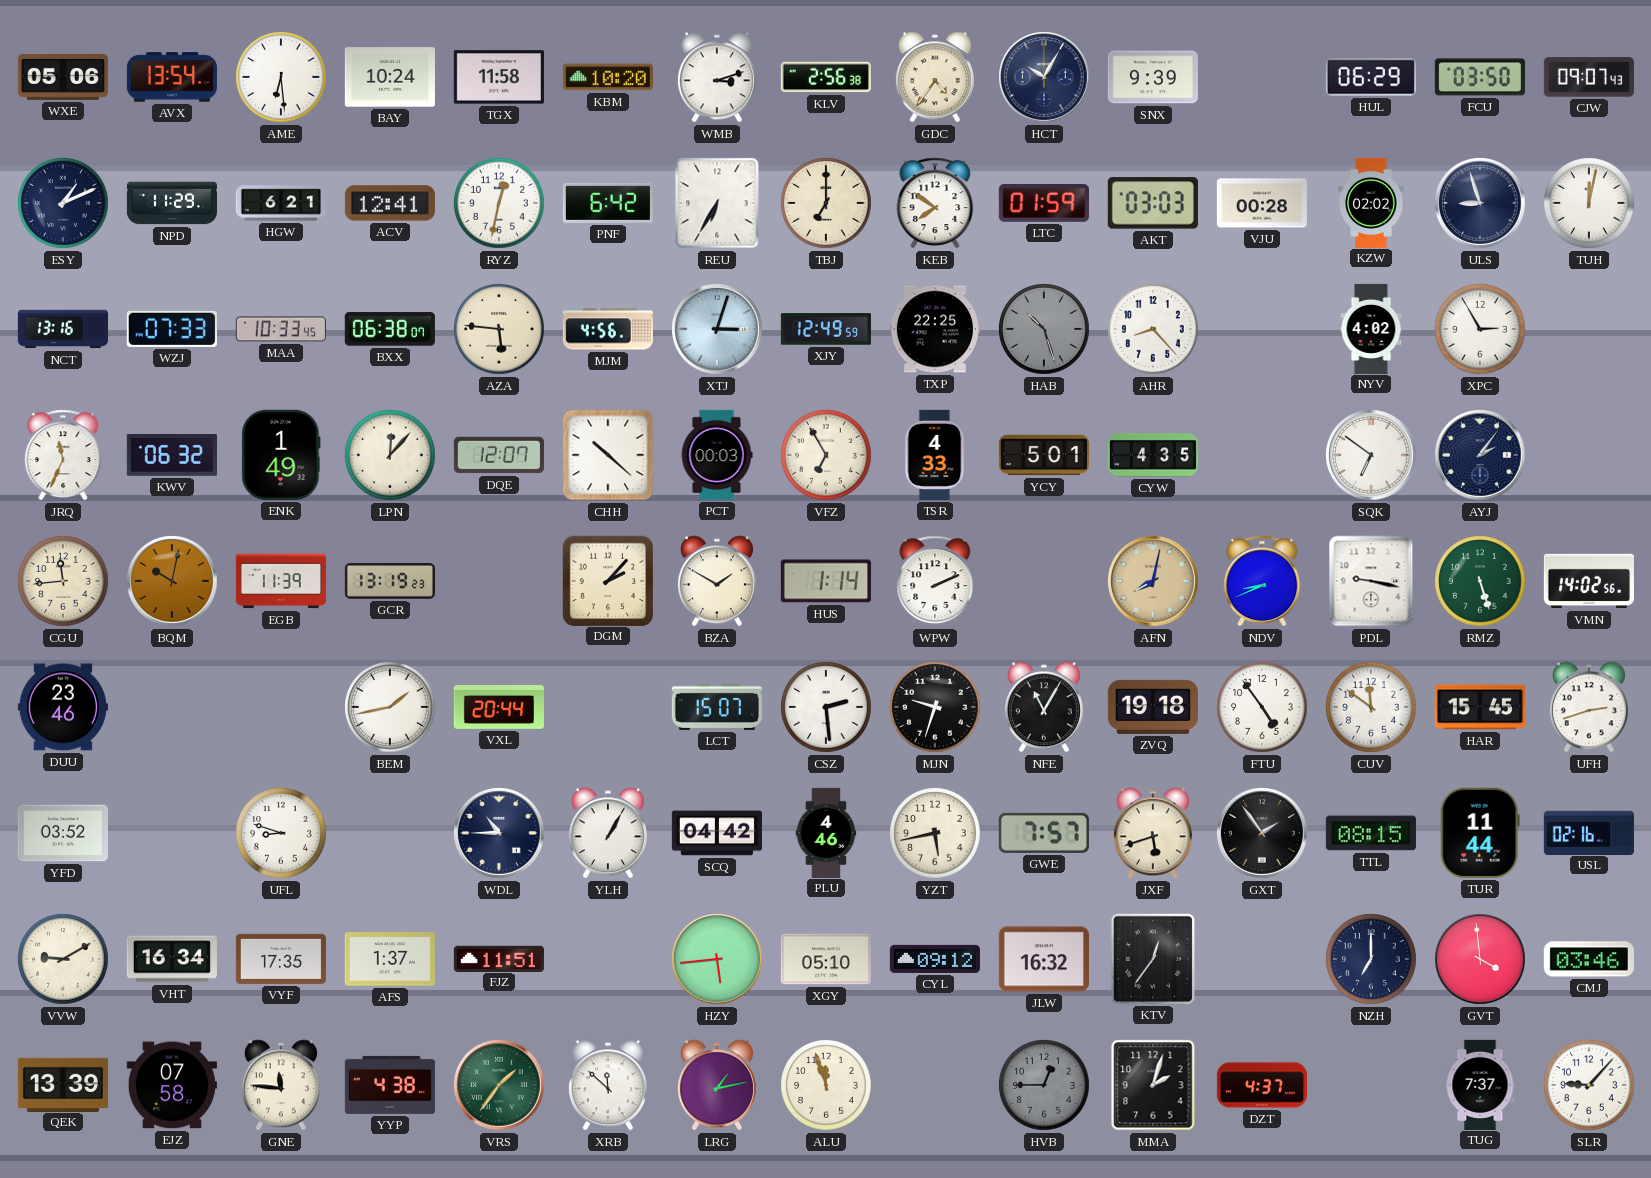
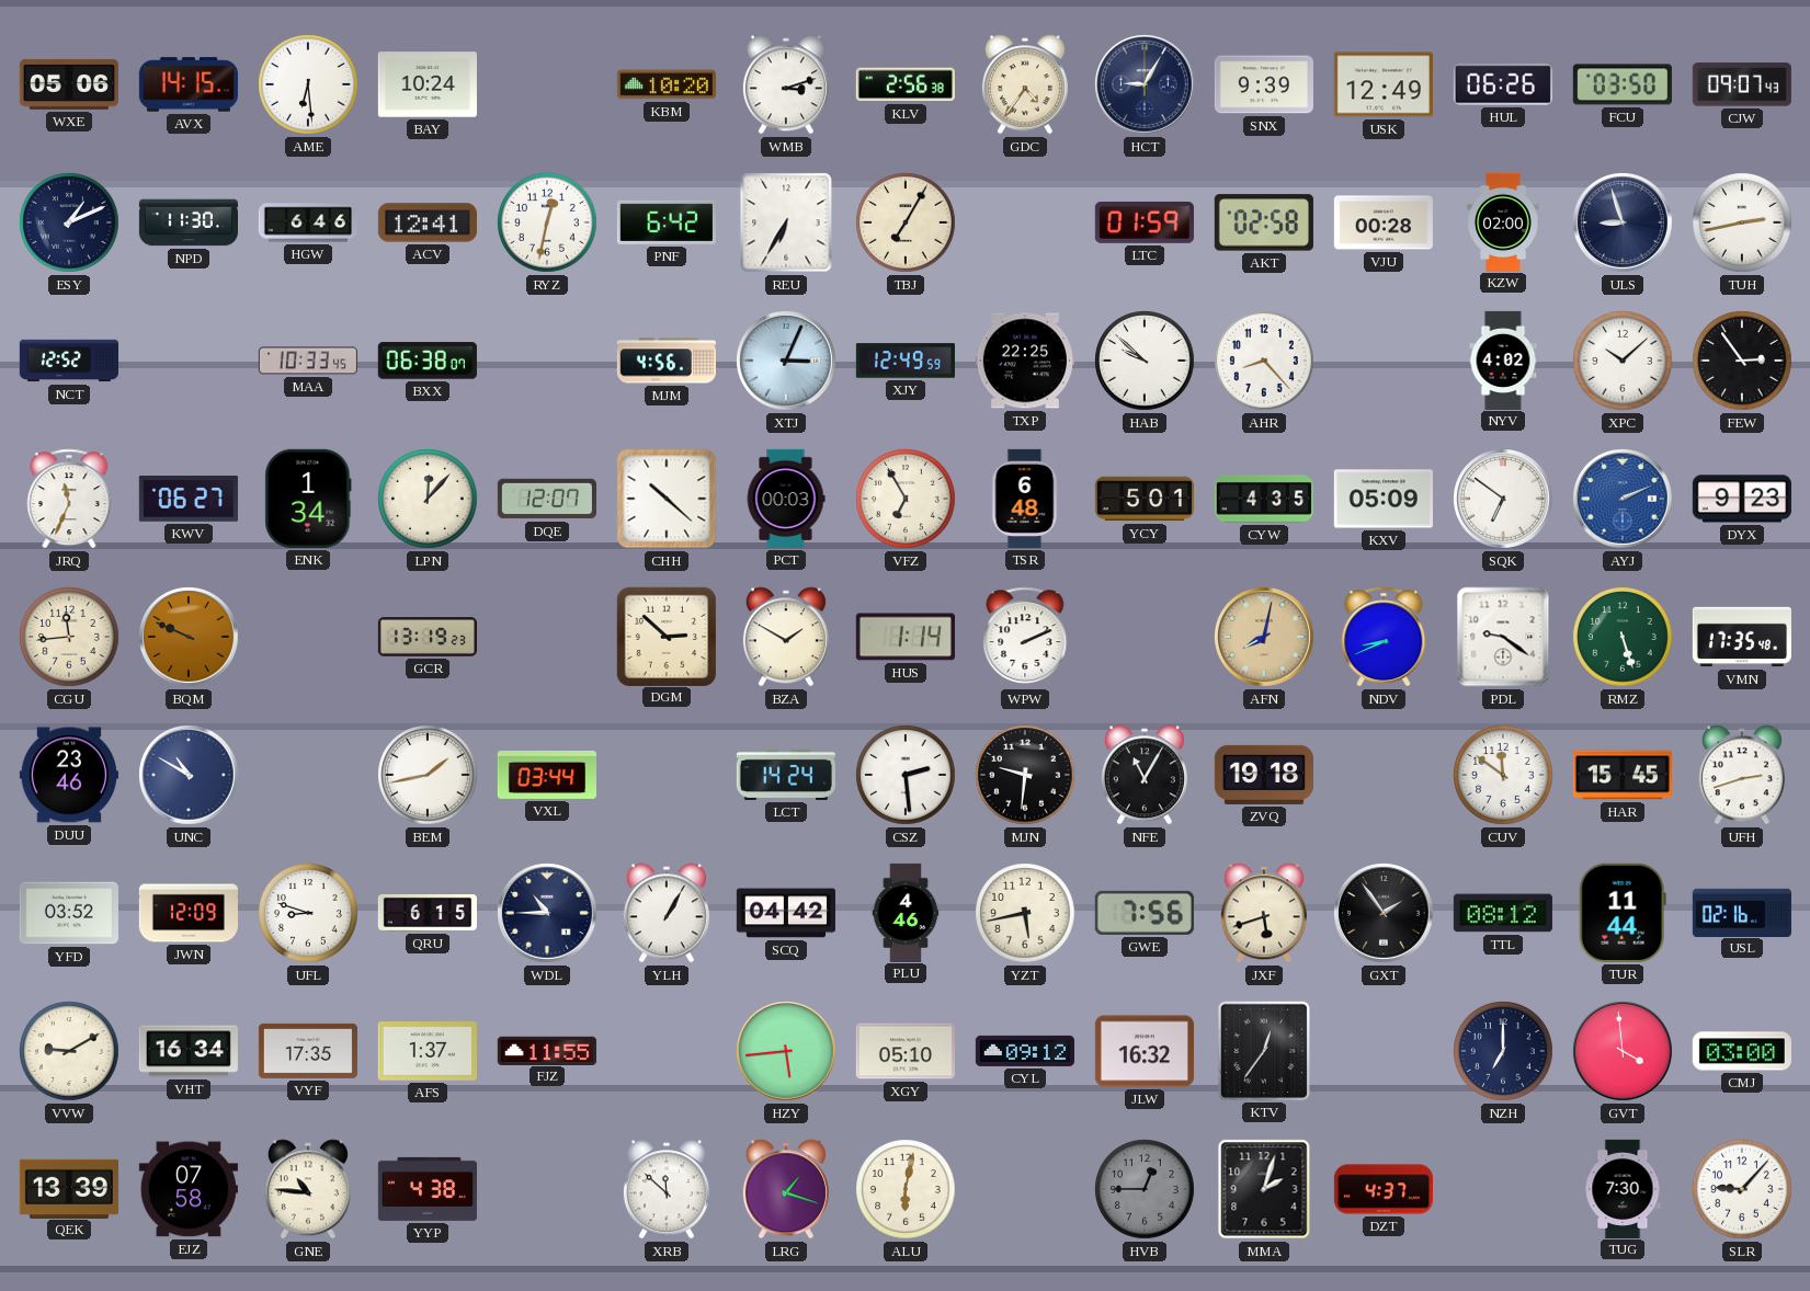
AVX: 13:54 -> 14:15 (189, 84)
TGX: 11:58 -> none (499, 77)
HCT: 10:05 -> 9:05 (1146, 85)
USK: none -> 12:49 (1384, 84)
HUL: 06:29 -> 06:26 (1503, 84)
NPD: 11:29 -> 11:30 (187, 222)
HGW: 6:21 -> 6:46 (307, 222)
TBJ: 7:00 -> 7:05 (906, 222)
KEB: 7:51 -> none (935, 203)
AKT: 03:03 -> 02:58 (1264, 222)
KZW: 02:02 -> 02:00 (1503, 221)
TUH: 12:02 -> 2:43 (1742, 222)
NCT: 13:16 -> 12:52 (68, 361)
WZJ: 07:33 -> none (172, 329)
AZA: 5:46 -> none (499, 329)
XTJ: 3:03 -> 3:04 (787, 362)
HAB: 10:27 -> 9:52 (1145, 361)
HAB dial: grey -> white (1145, 361)
XPC: 2:55 -> 10:08 (1623, 361)
FEW: none -> 2:54 (1742, 361)
KWV: 06:32 -> 06:27 (189, 500)
ENK: 1:49 -> 1:34 (308, 499)
TSR: 4:33 -> 6:48 (1025, 499)
KXV: none -> 05:09 (1384, 499)
AYJ: 2:06 -> 2:11 (1624, 500)
AYJ dial: navy -> blue (1624, 500)
DYX: none -> 9:23 (1742, 499)
BQM: 10:02 -> 9:49 (190, 638)
EGB: 11:39 -> none (280, 581)
DGM: 2:07 -> 2:52 (665, 636)
PDL: 9:17 -> 9:21 (1503, 637)
VMN: 14:02 -> 17:35 (1742, 637)
UNC: none -> 10:50 (190, 776)
VXL: 20:44 -> 03:44 (547, 775)
LCT: 15:07 -> 14:24 (786, 775)
MJN: 9:33 -> 9:31 (1025, 775)
FTU: 4:54 -> none (1262, 707)
JWN: none -> 12:09 (187, 913)
QRU: none -> 6:15 (426, 913)
GWE: 7:57 -> 7:56 (1145, 913)
TTL: 08:15 -> 08:12 (1503, 913)
FJZ: 11:51 -> 11:55 (547, 1050)
CMJ: 03:46 -> 03:00 (1742, 1051)
GNE: 11:46 -> 10:46 (308, 1189)
VRS: 1:36 -> none (500, 1086)
LRG: 1:13 -> 1:18 (786, 1189)
ALU: 11:57 -> 6:02 (906, 1189)
TUG: 7:37 -> 7:30 (1623, 1188)
